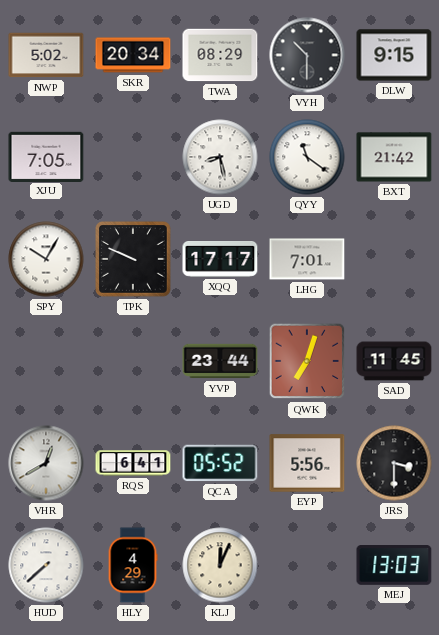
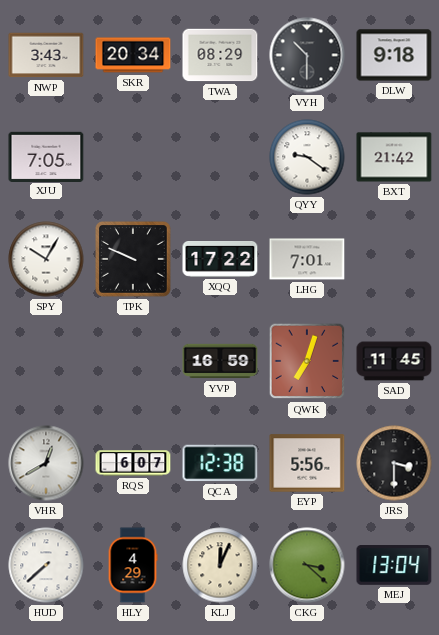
NWP: 5:02 -> 3:43 (46, 55)
DLW: 9:15 -> 9:18 (394, 55)
UGD: 8:28 -> none (220, 157)
QYY: 11:21 -> 9:21 (307, 157)
XQQ: 17:17 -> 17:22 (220, 260)
YVP: 23:44 -> 16:59 (220, 361)
RQS: 6:41 -> 6:07 (133, 463)
QCA: 05:52 -> 12:38 (220, 463)
CKG: none -> 3:22 (307, 565)
MEJ: 13:03 -> 13:04 (394, 566)
